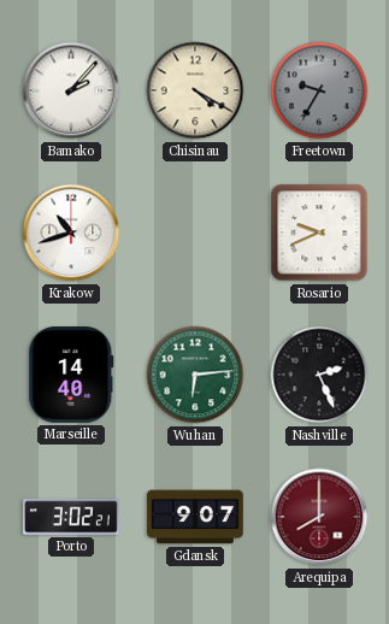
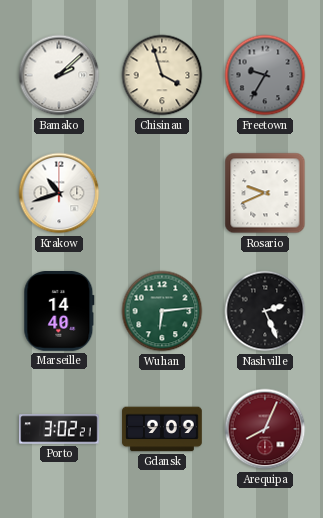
Bamako: 2:07 -> 2:08 (59, 75)
Chisinau: 4:20 -> 3:57 (162, 75)
Gdansk: 9:07 -> 9:09 (162, 429)
Arequipa: 8:00 -> 8:04 (265, 429)
